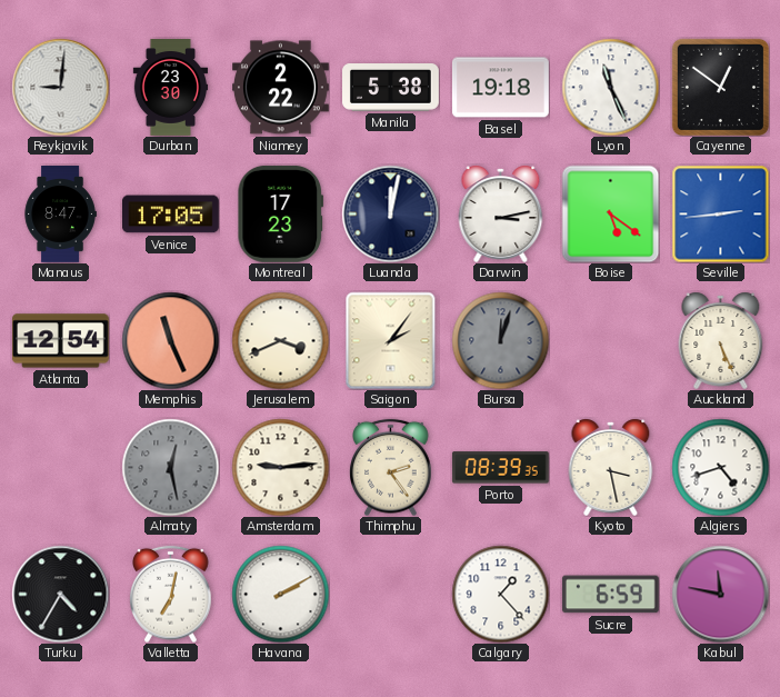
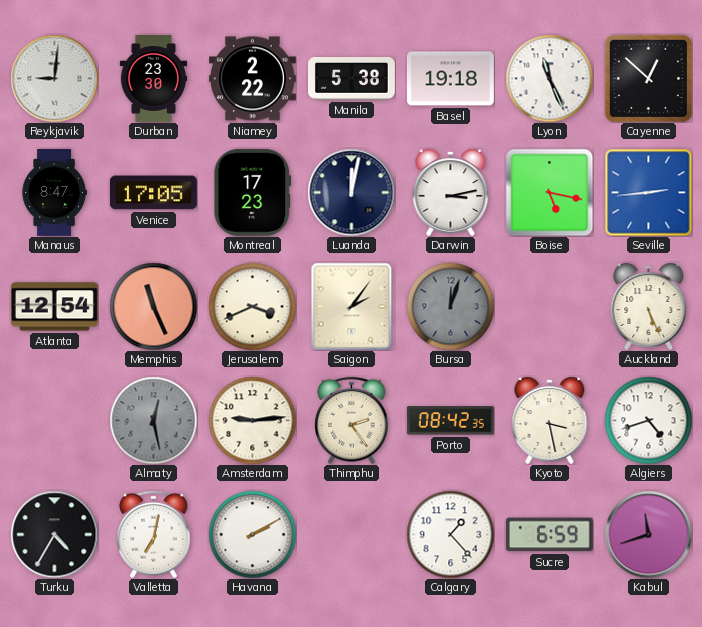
Cayenne: 12:51 -> 12:52 (648, 78)
Boise: 5:21 -> 5:17 (549, 192)
Porto: 08:39 -> 08:42 (450, 421)
Kabul: 11:47 -> 11:42 (648, 534)
